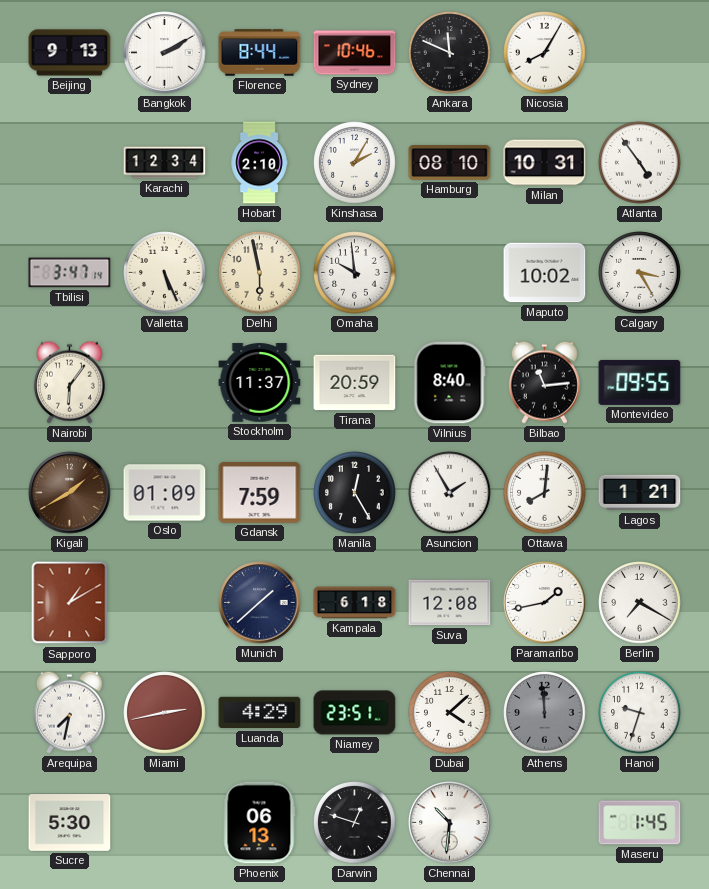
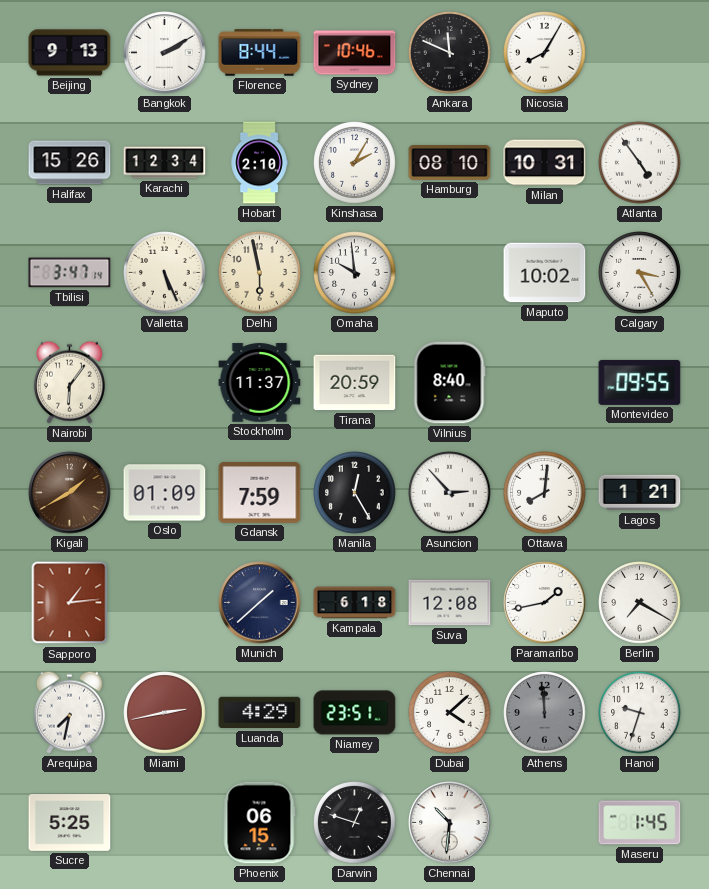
Halifax: none -> 15:26 (70, 163)
Bilbao: 11:14 -> none (544, 382)
Asuncion: 1:55 -> 2:53 (450, 493)
Sapporo: 1:10 -> 1:14 (70, 603)
Sucre: 5:30 -> 5:25 (70, 823)
Phoenix: 06:13 -> 06:15 (259, 823)
